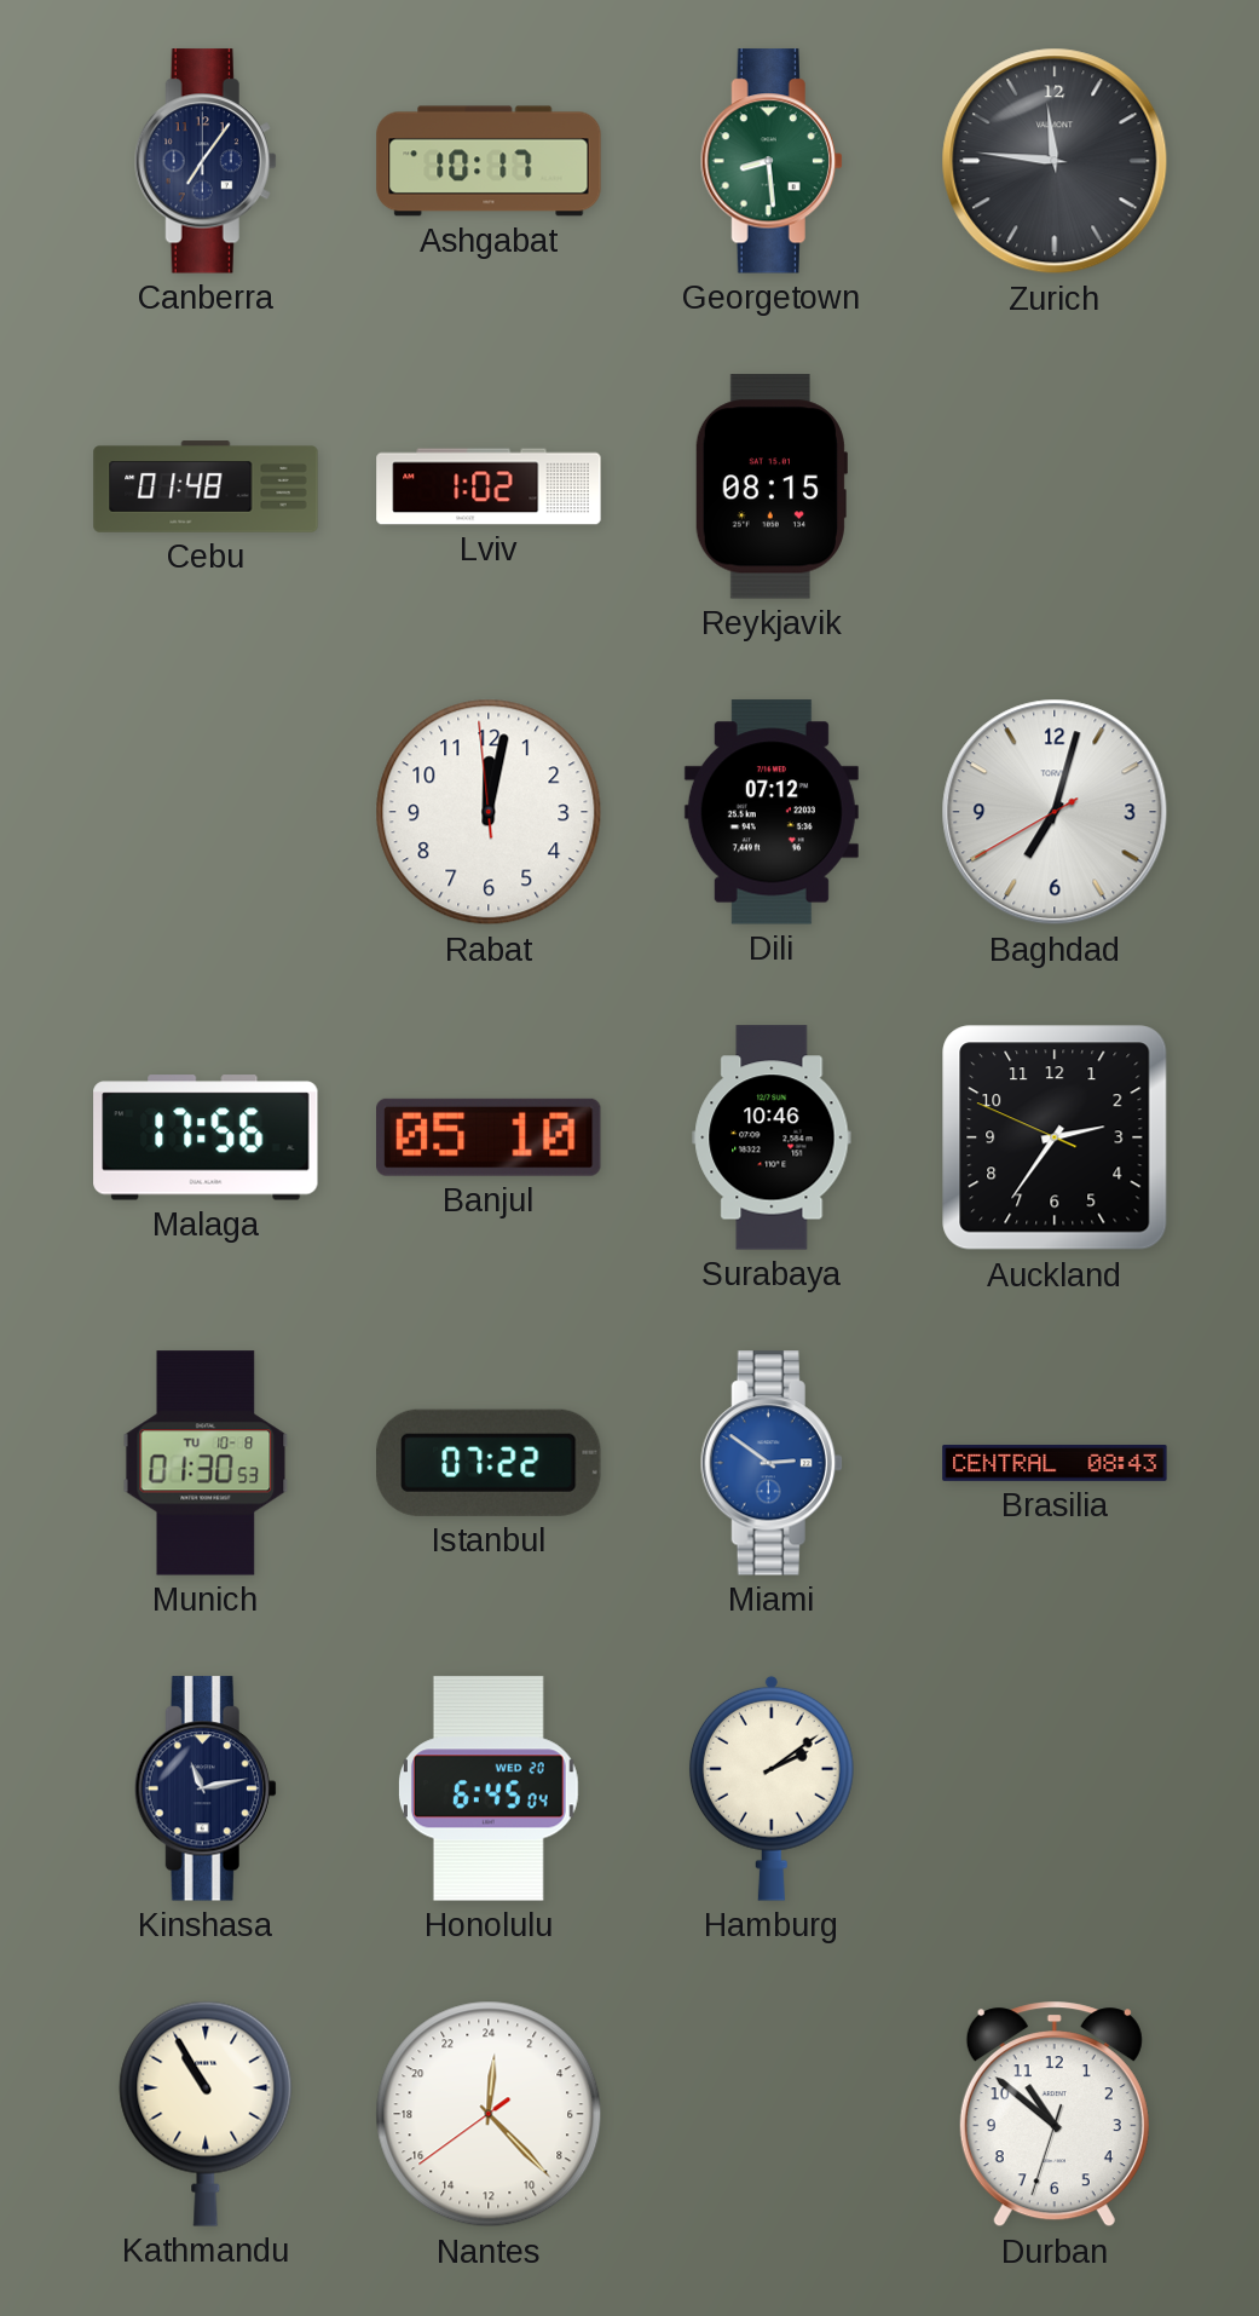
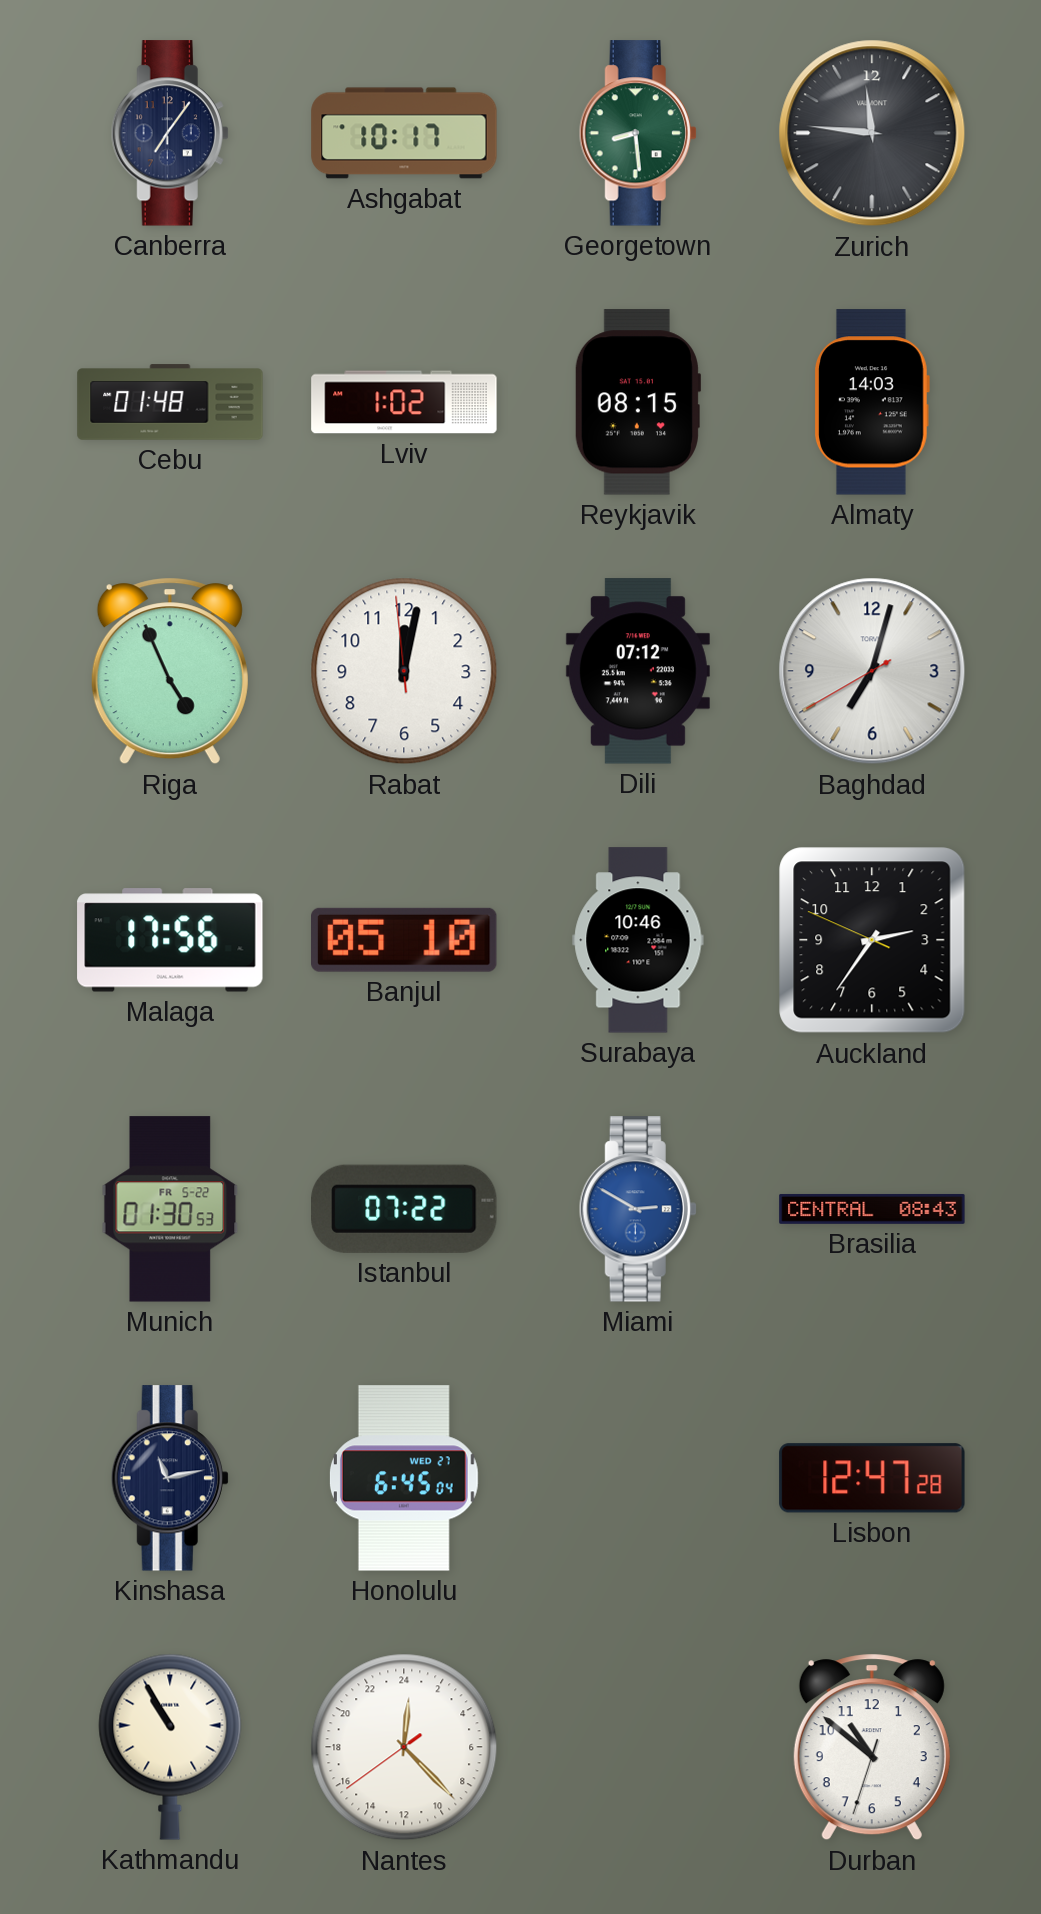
Almaty: none -> 14:03 (872, 402)
Riga: none -> 4:56 (170, 671)
Munich date: TU 10-8 -> FR 5-22 (170, 1209)
Miami: 2:51 -> 2:50 (638, 1209)
Honolulu date: WED 20 -> WED 27 (404, 1478)
Hamburg: 2:09 -> none (772, 1788)
Lisbon: none -> 12:47 (872, 1478)
